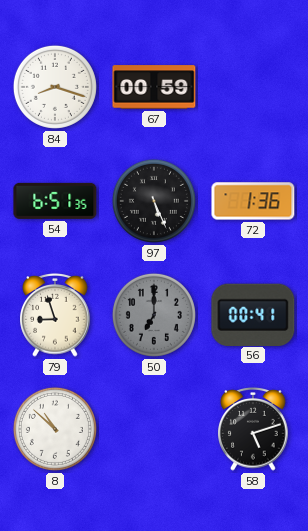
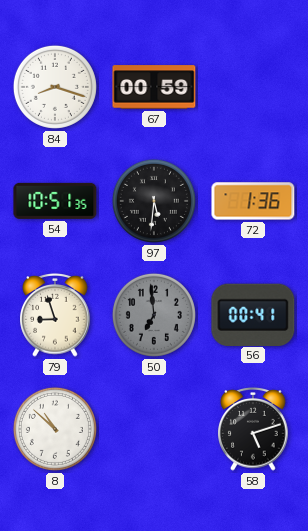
54: 6:51 -> 10:51 (55, 201)
97: 5:26 -> 5:31 (154, 201)
50: 7:00 -> 6:59 (154, 315)
